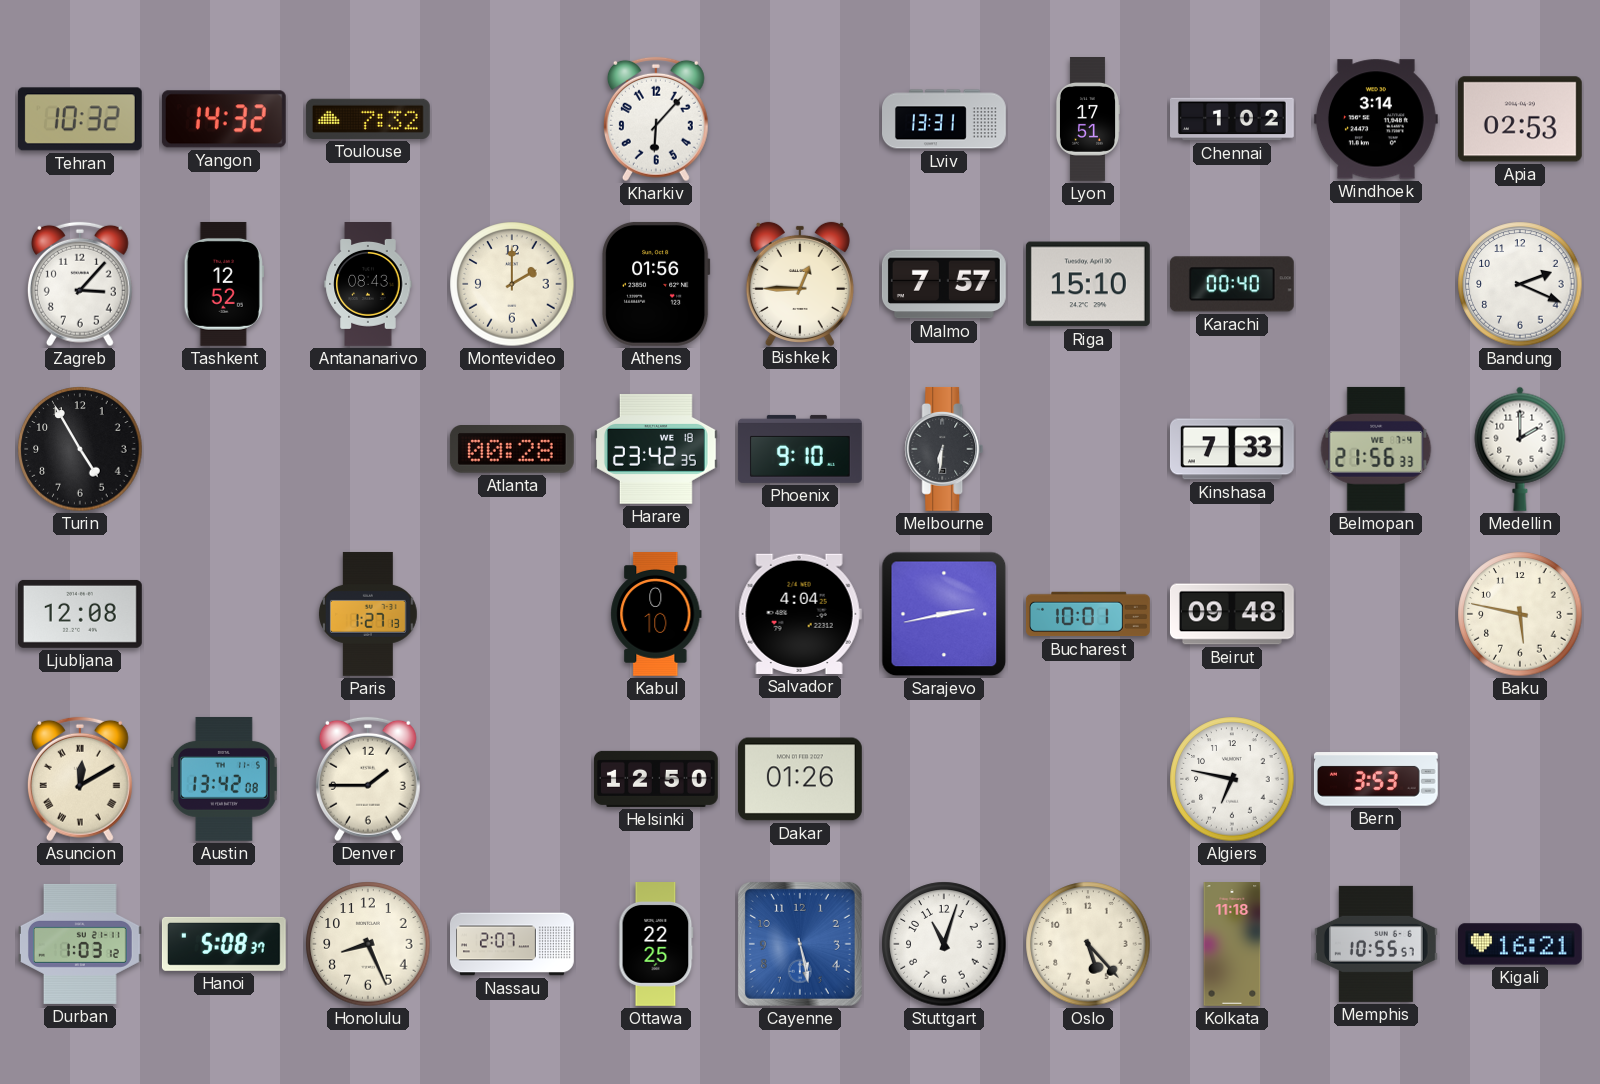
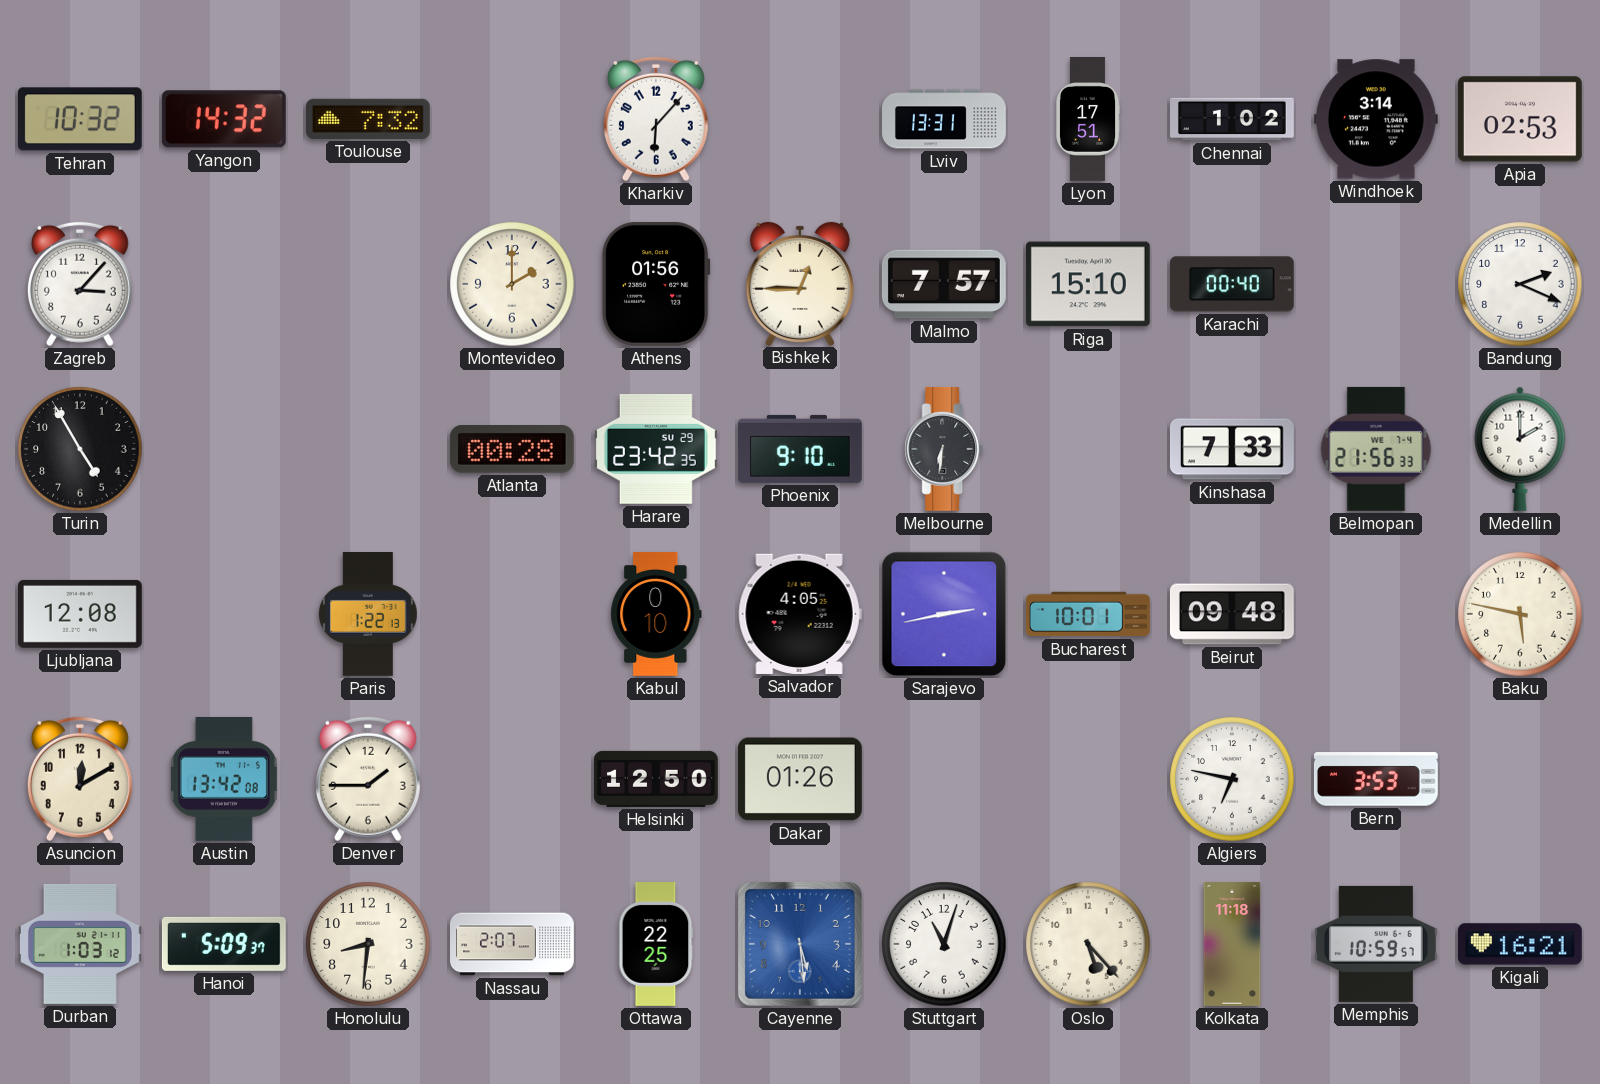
Tashkent: 12:52 -> none (224, 284)
Antananarivo: 08:43 -> none (368, 285)
Harare date: WE 18 -> SU 29 (656, 449)
Paris: 1:27 -> 1:22 (368, 614)
Salvador: 4:04 -> 4:05 (800, 614)
Asuncion numerals: Roman -> Arabic (80, 779)
Hanoi: 5:08 -> 5:09 (224, 944)
Honolulu: 8:26 -> 8:31 (368, 944)
Cayenne: 5:28 -> 5:29 (800, 944)
Memphis: 10:55 -> 10:59 (1376, 944)
